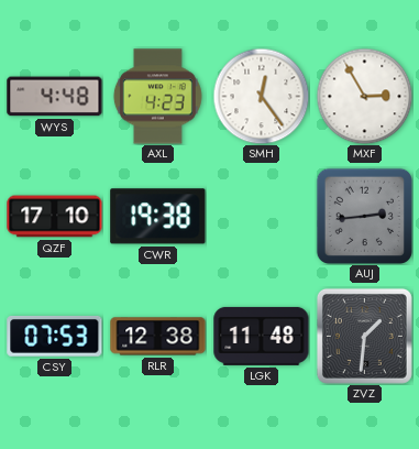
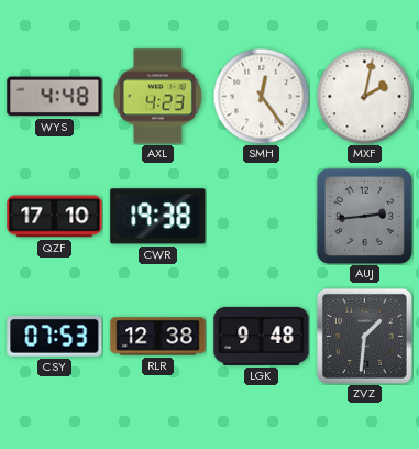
MXF: 2:55 -> 2:02 (364, 96)
LGK: 11:48 -> 9:48 (262, 336)
